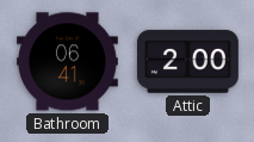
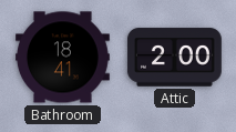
Bathroom: 06:41 -> 18:41 (63, 58)
